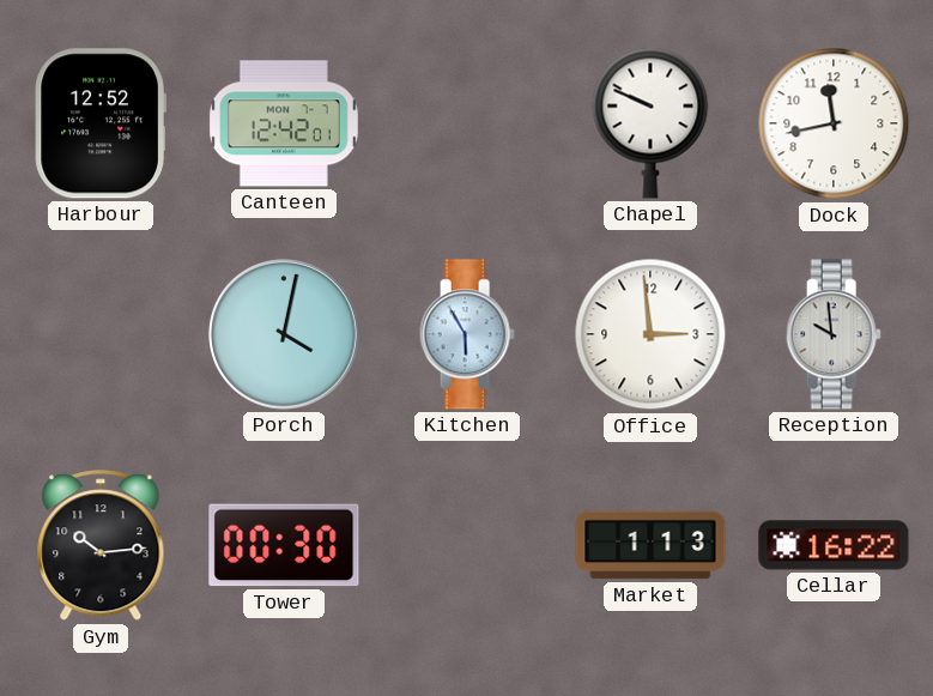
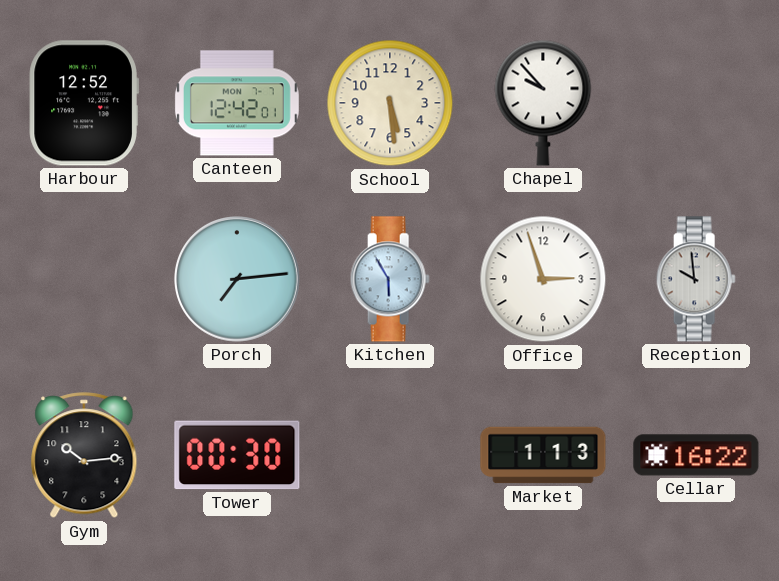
School: none -> 5:29 (390, 103)
Chapel: 9:49 -> 9:53 (543, 103)
Dock: 11:43 -> none (834, 123)
Porch: 4:02 -> 7:14 (238, 280)
Office: 2:59 -> 2:57 (543, 279)
